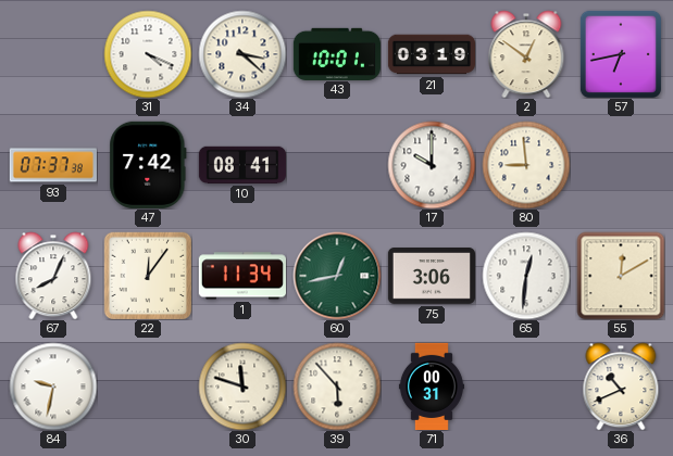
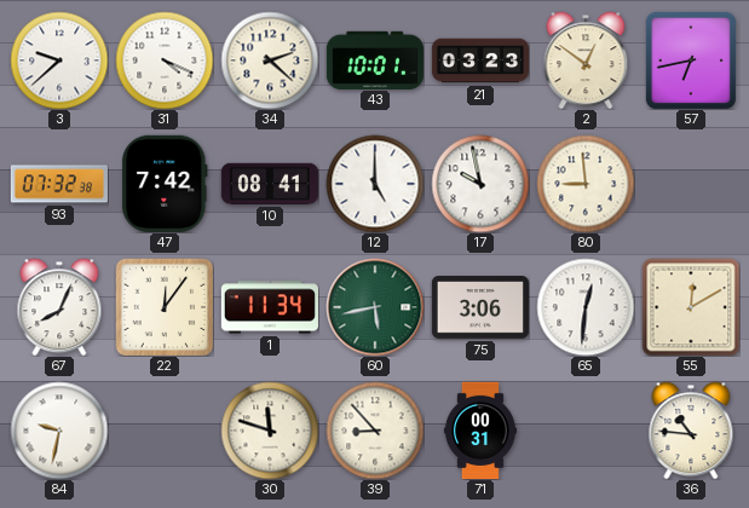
3: none -> 9:38 (59, 60)
34: 3:22 -> 2:22 (270, 60)
21: 03:19 -> 03:23 (479, 60)
93: 07:37 -> 07:32 (59, 184)
12: none -> 5:00 (375, 184)
17: 10:00 -> 9:58 (480, 184)
60: 12:43 -> 5:43 (375, 307)
39: 5:53 -> 8:53 (375, 431)
36: 10:41 -> 10:46 (691, 431)
